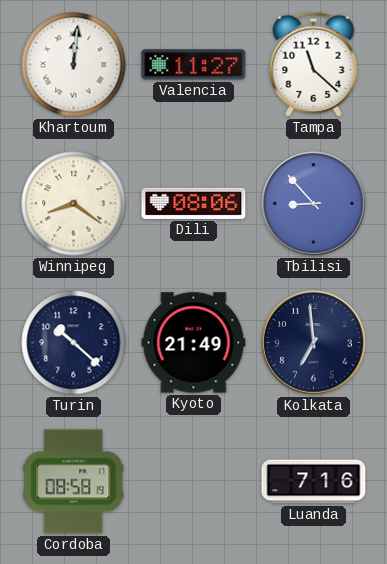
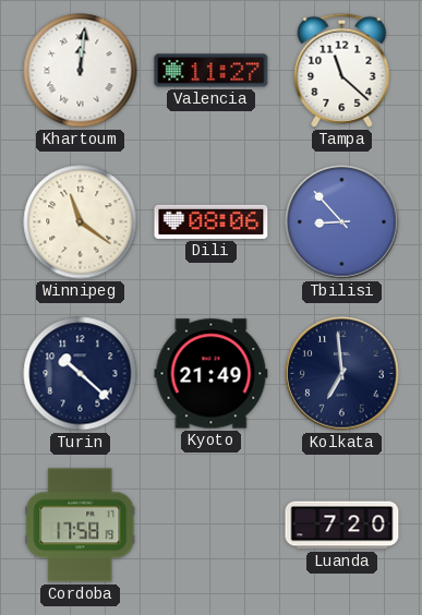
Winnipeg: 8:21 -> 11:21 (81, 222)
Cordoba: 08:58 -> 17:58 (81, 526)
Luanda: 7:16 -> 7:20 (342, 526)
